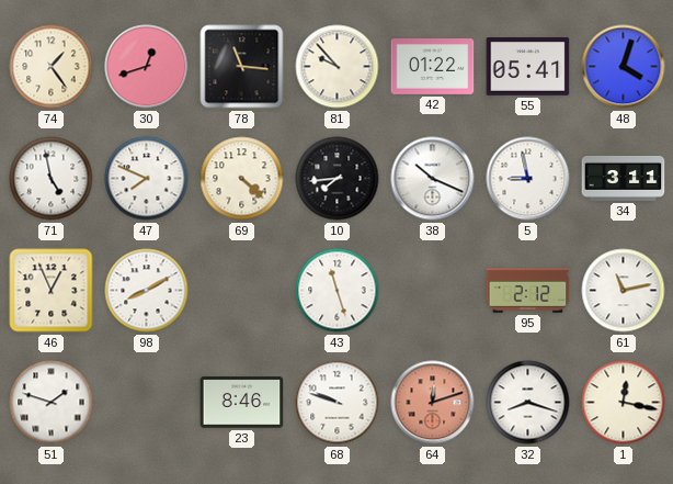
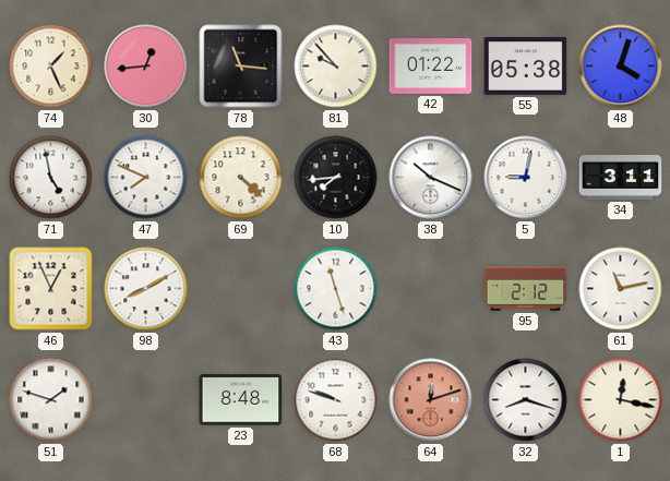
74: 1:24 -> 1:26 (51, 67)
30: 12:42 -> 12:44 (146, 67)
55: 05:41 -> 05:38 (526, 67)
5: 8:58 -> 9:02 (526, 178)
23: 8:46 -> 8:48 (241, 400)
